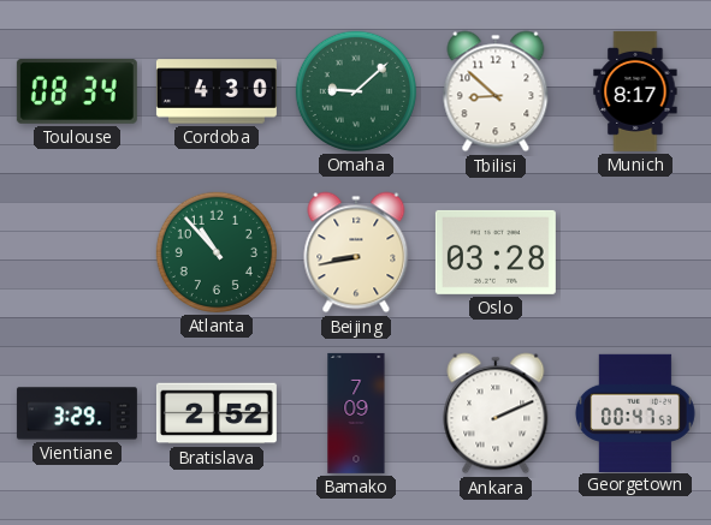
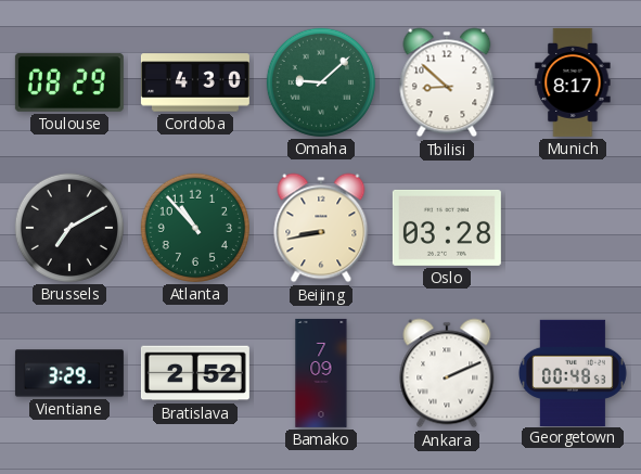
Toulouse: 08:34 -> 08:29 (69, 82)
Brussels: none -> 7:10 (69, 228)
Georgetown: 00:47 -> 00:48 (573, 372)
